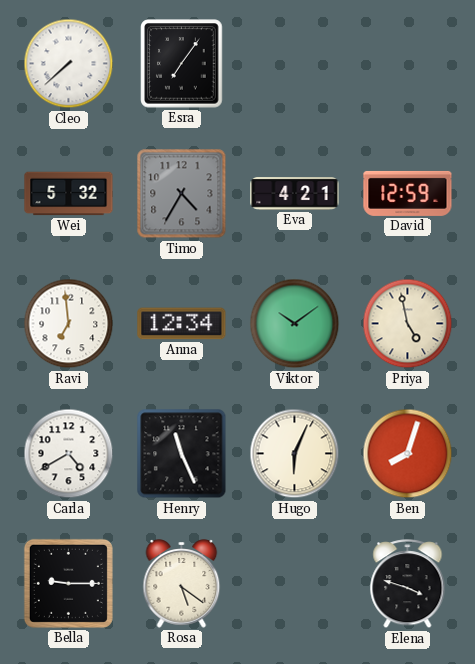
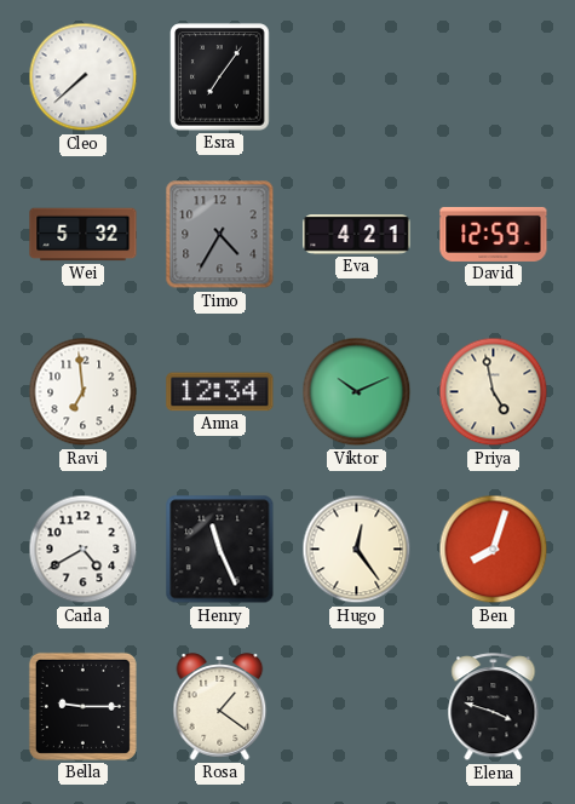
Viktor: 10:09 -> 10:11 (357, 392)
Hugo: 6:04 -> 12:24 (357, 550)
Rosa: 5:21 -> 1:21 (220, 707)
